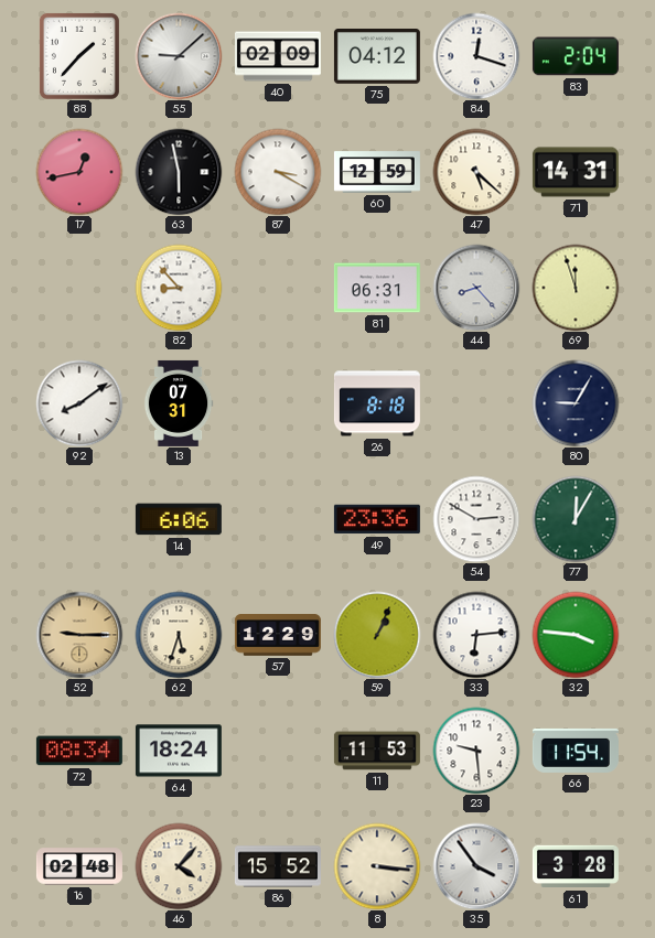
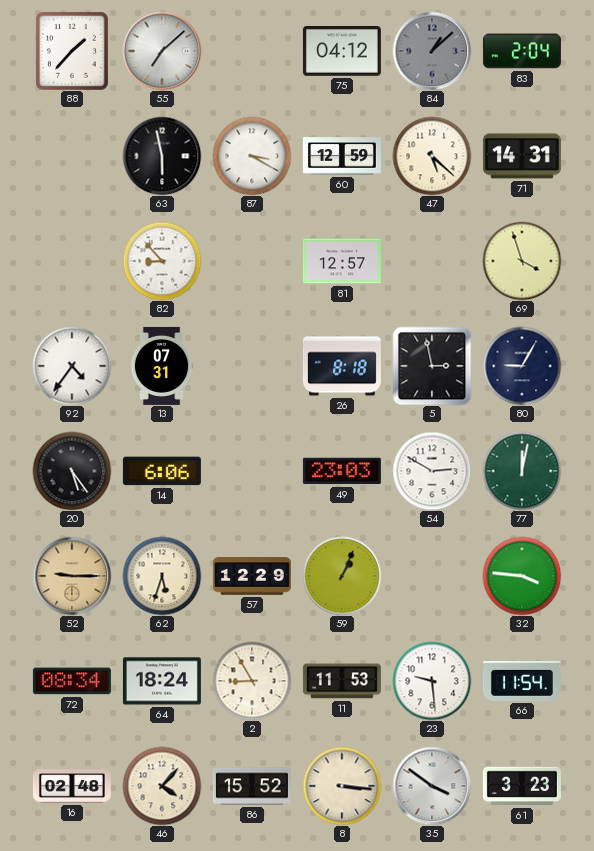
55: 9:08 -> 7:08 (162, 51)
40: 02:09 -> none (278, 56)
84: 12:18 -> 1:08 (432, 51)
84 dial: white -> grey (432, 51)
17: 12:43 -> none (79, 172)
81: 06:31 -> 12:57 (342, 261)
44: 8:23 -> none (476, 288)
69: 11:57 -> 3:57 (522, 261)
92: 8:09 -> 4:36 (72, 366)
5: none -> 2:58 (432, 366)
20: none -> 5:24 (72, 471)
49: 23:36 -> 23:03 (342, 471)
77: 12:05 -> 12:02 (522, 471)
33: 6:14 -> none (476, 635)
2: none -> 8:55 (252, 681)
35: 3:54 -> 3:51 (432, 786)
61: 3:28 -> 3:23 (522, 786)
